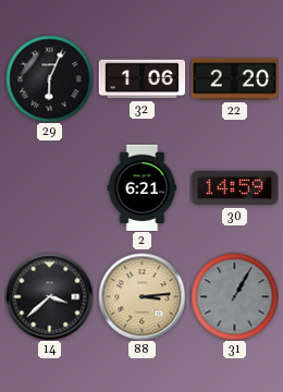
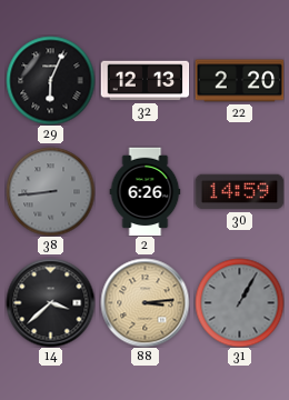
32: 1:06 -> 12:13 (144, 81)
38: none -> 8:44 (50, 191)
2: 6:21 -> 6:26 (146, 191)
